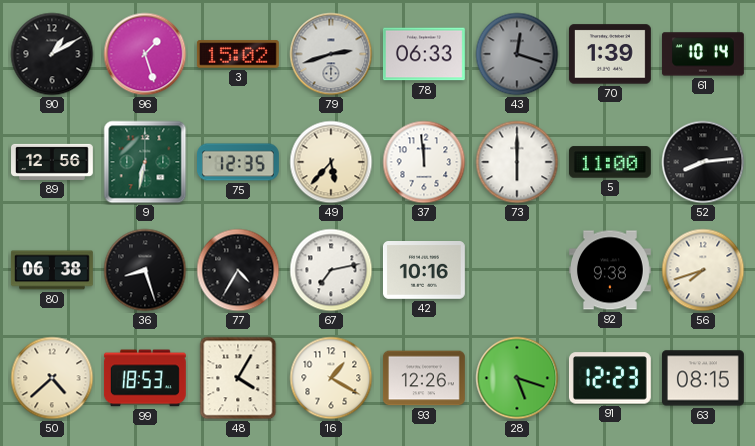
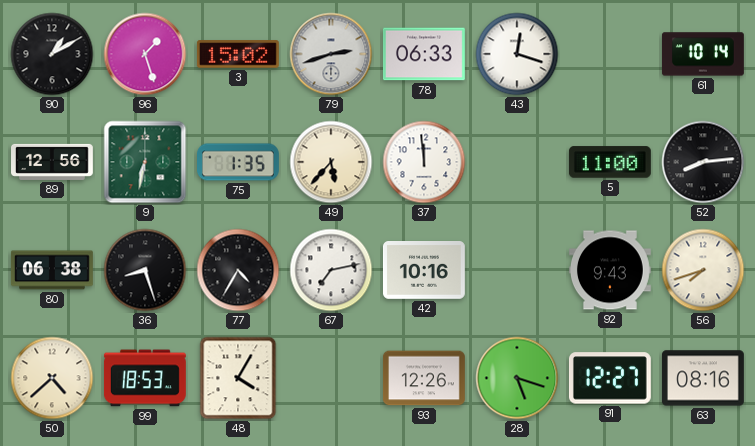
43 dial: grey -> white (517, 54)
70: 1:39 -> none (610, 54)
75: 12:35 -> 1:35 (239, 162)
73: 6:00 -> none (517, 162)
92: 9:38 -> 9:43 (610, 270)
16: 1:20 -> none (331, 378)
91: 12:23 -> 12:27 (610, 378)
63: 08:15 -> 08:16 (703, 378)
